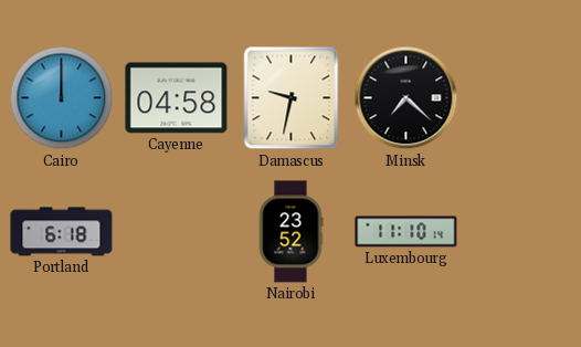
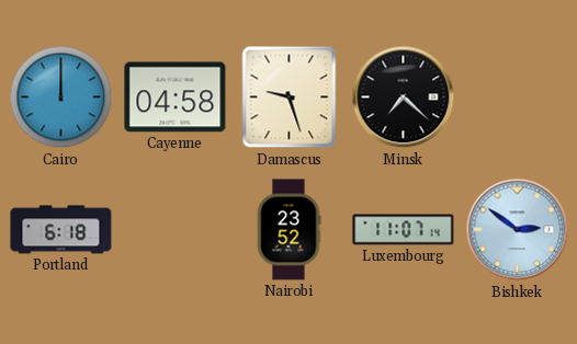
Damascus: 9:32 -> 9:27 (290, 98)
Luxembourg: 11:10 -> 11:07 (404, 230)
Bishkek: none -> 2:51 (518, 230)
